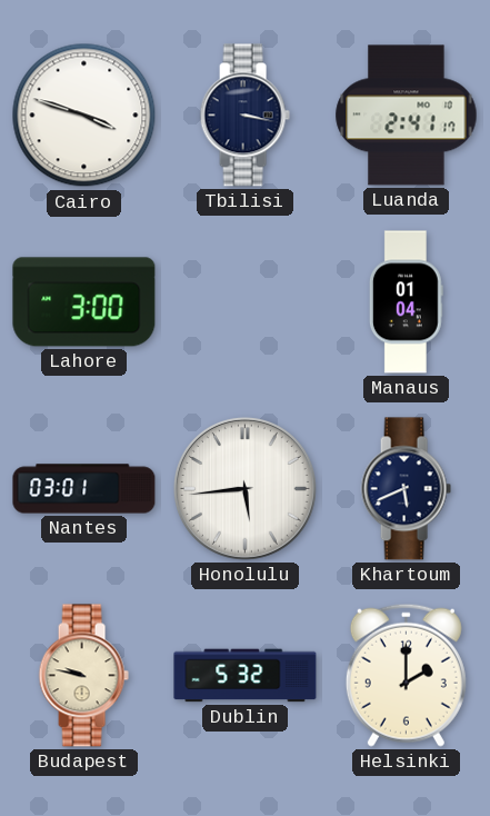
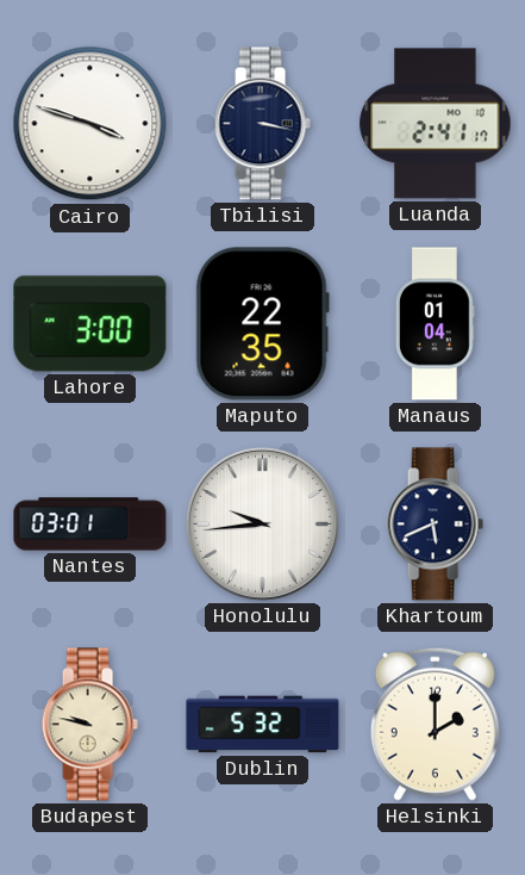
Maputo: none -> 22:35 (262, 324)
Honolulu: 5:44 -> 9:44 (262, 523)
